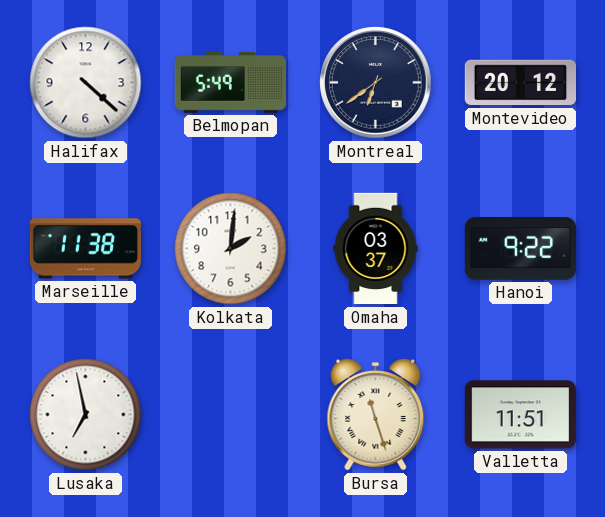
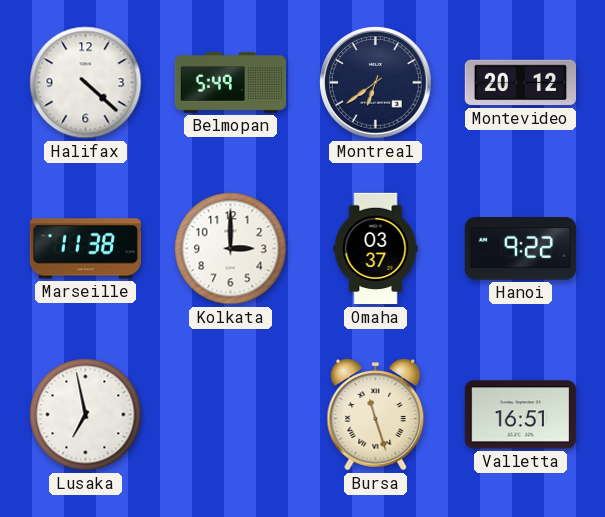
Kolkata: 2:01 -> 3:00 (231, 249)
Valletta: 11:51 -> 16:51 (520, 415)
